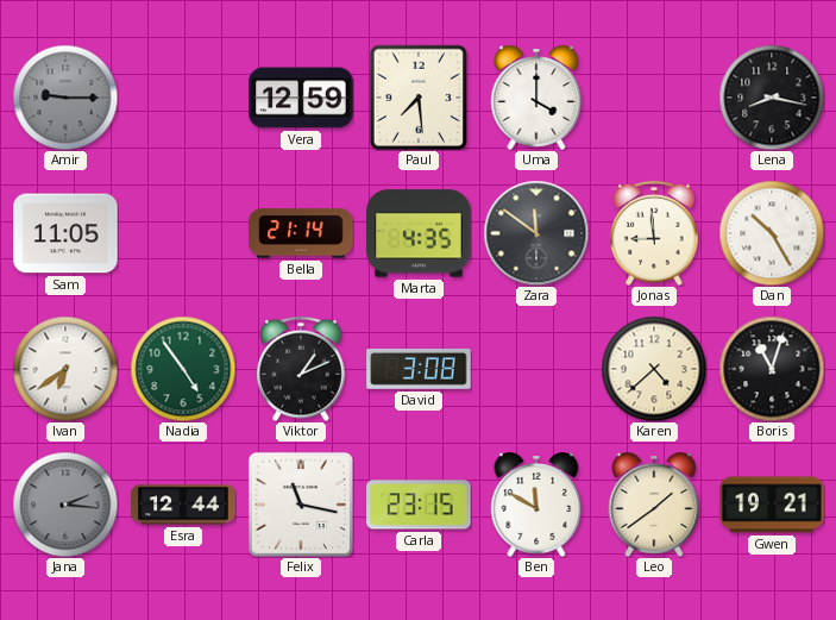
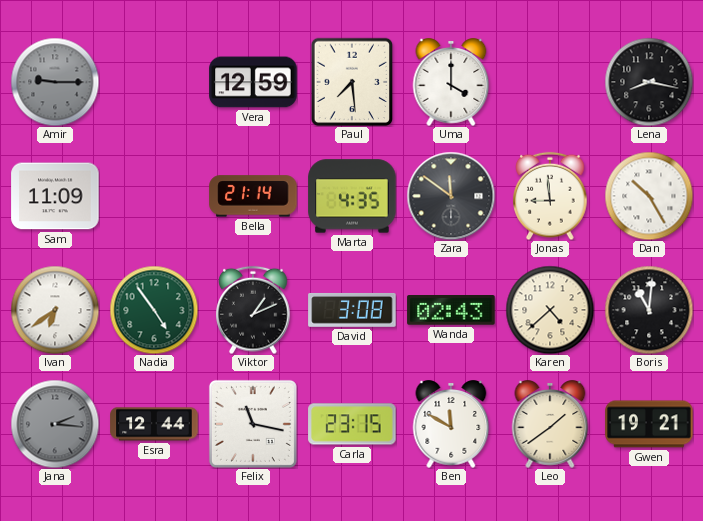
Sam: 11:05 -> 11:09 (55, 196)
Wanda: none -> 02:43 (451, 310)
Boris: 11:03 -> 11:01 (649, 310)
